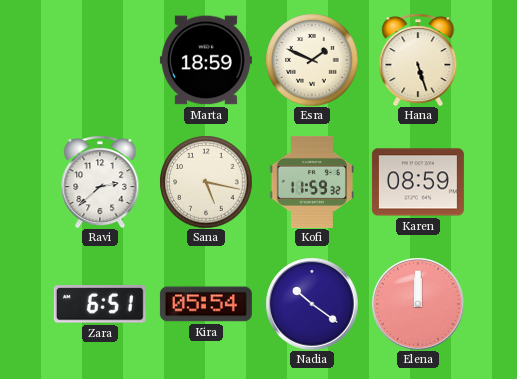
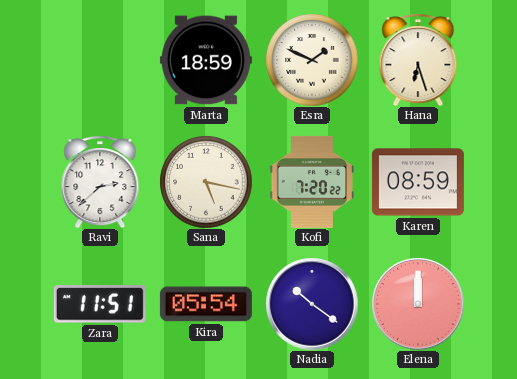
Hana: 5:27 -> 6:27 (418, 60)
Kofi: 11:59 -> 7:20 (311, 182)
Zara: 6:51 -> 11:51 (100, 304)
